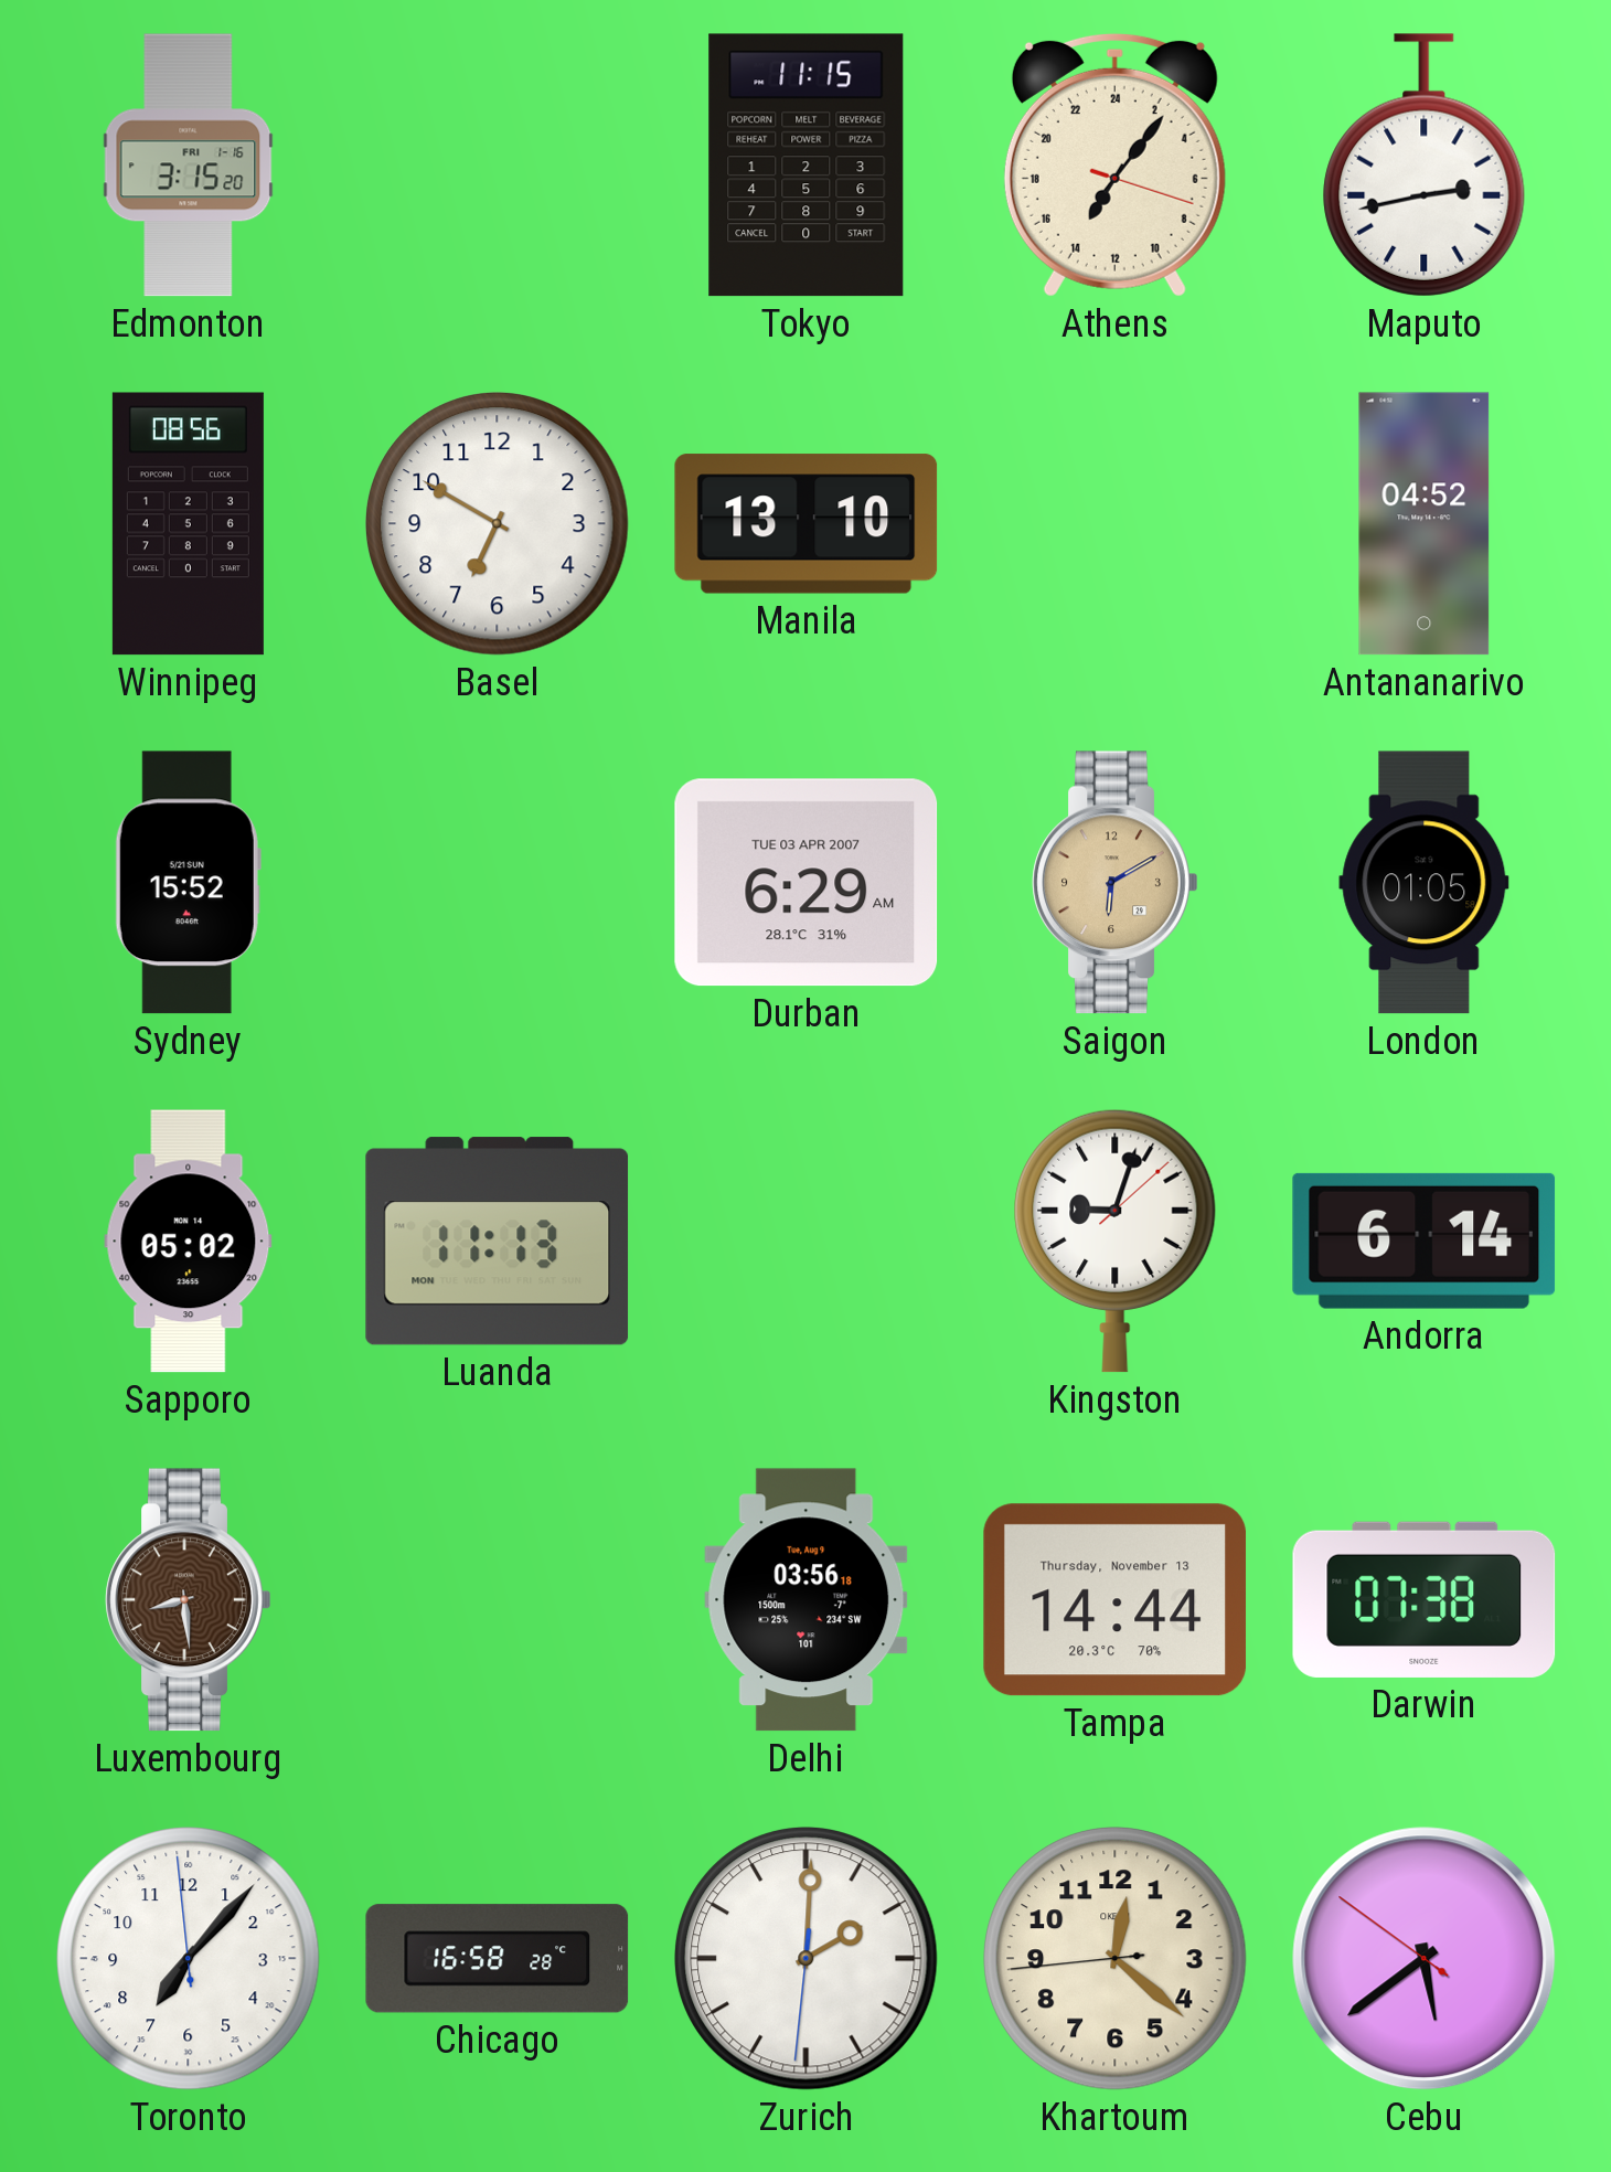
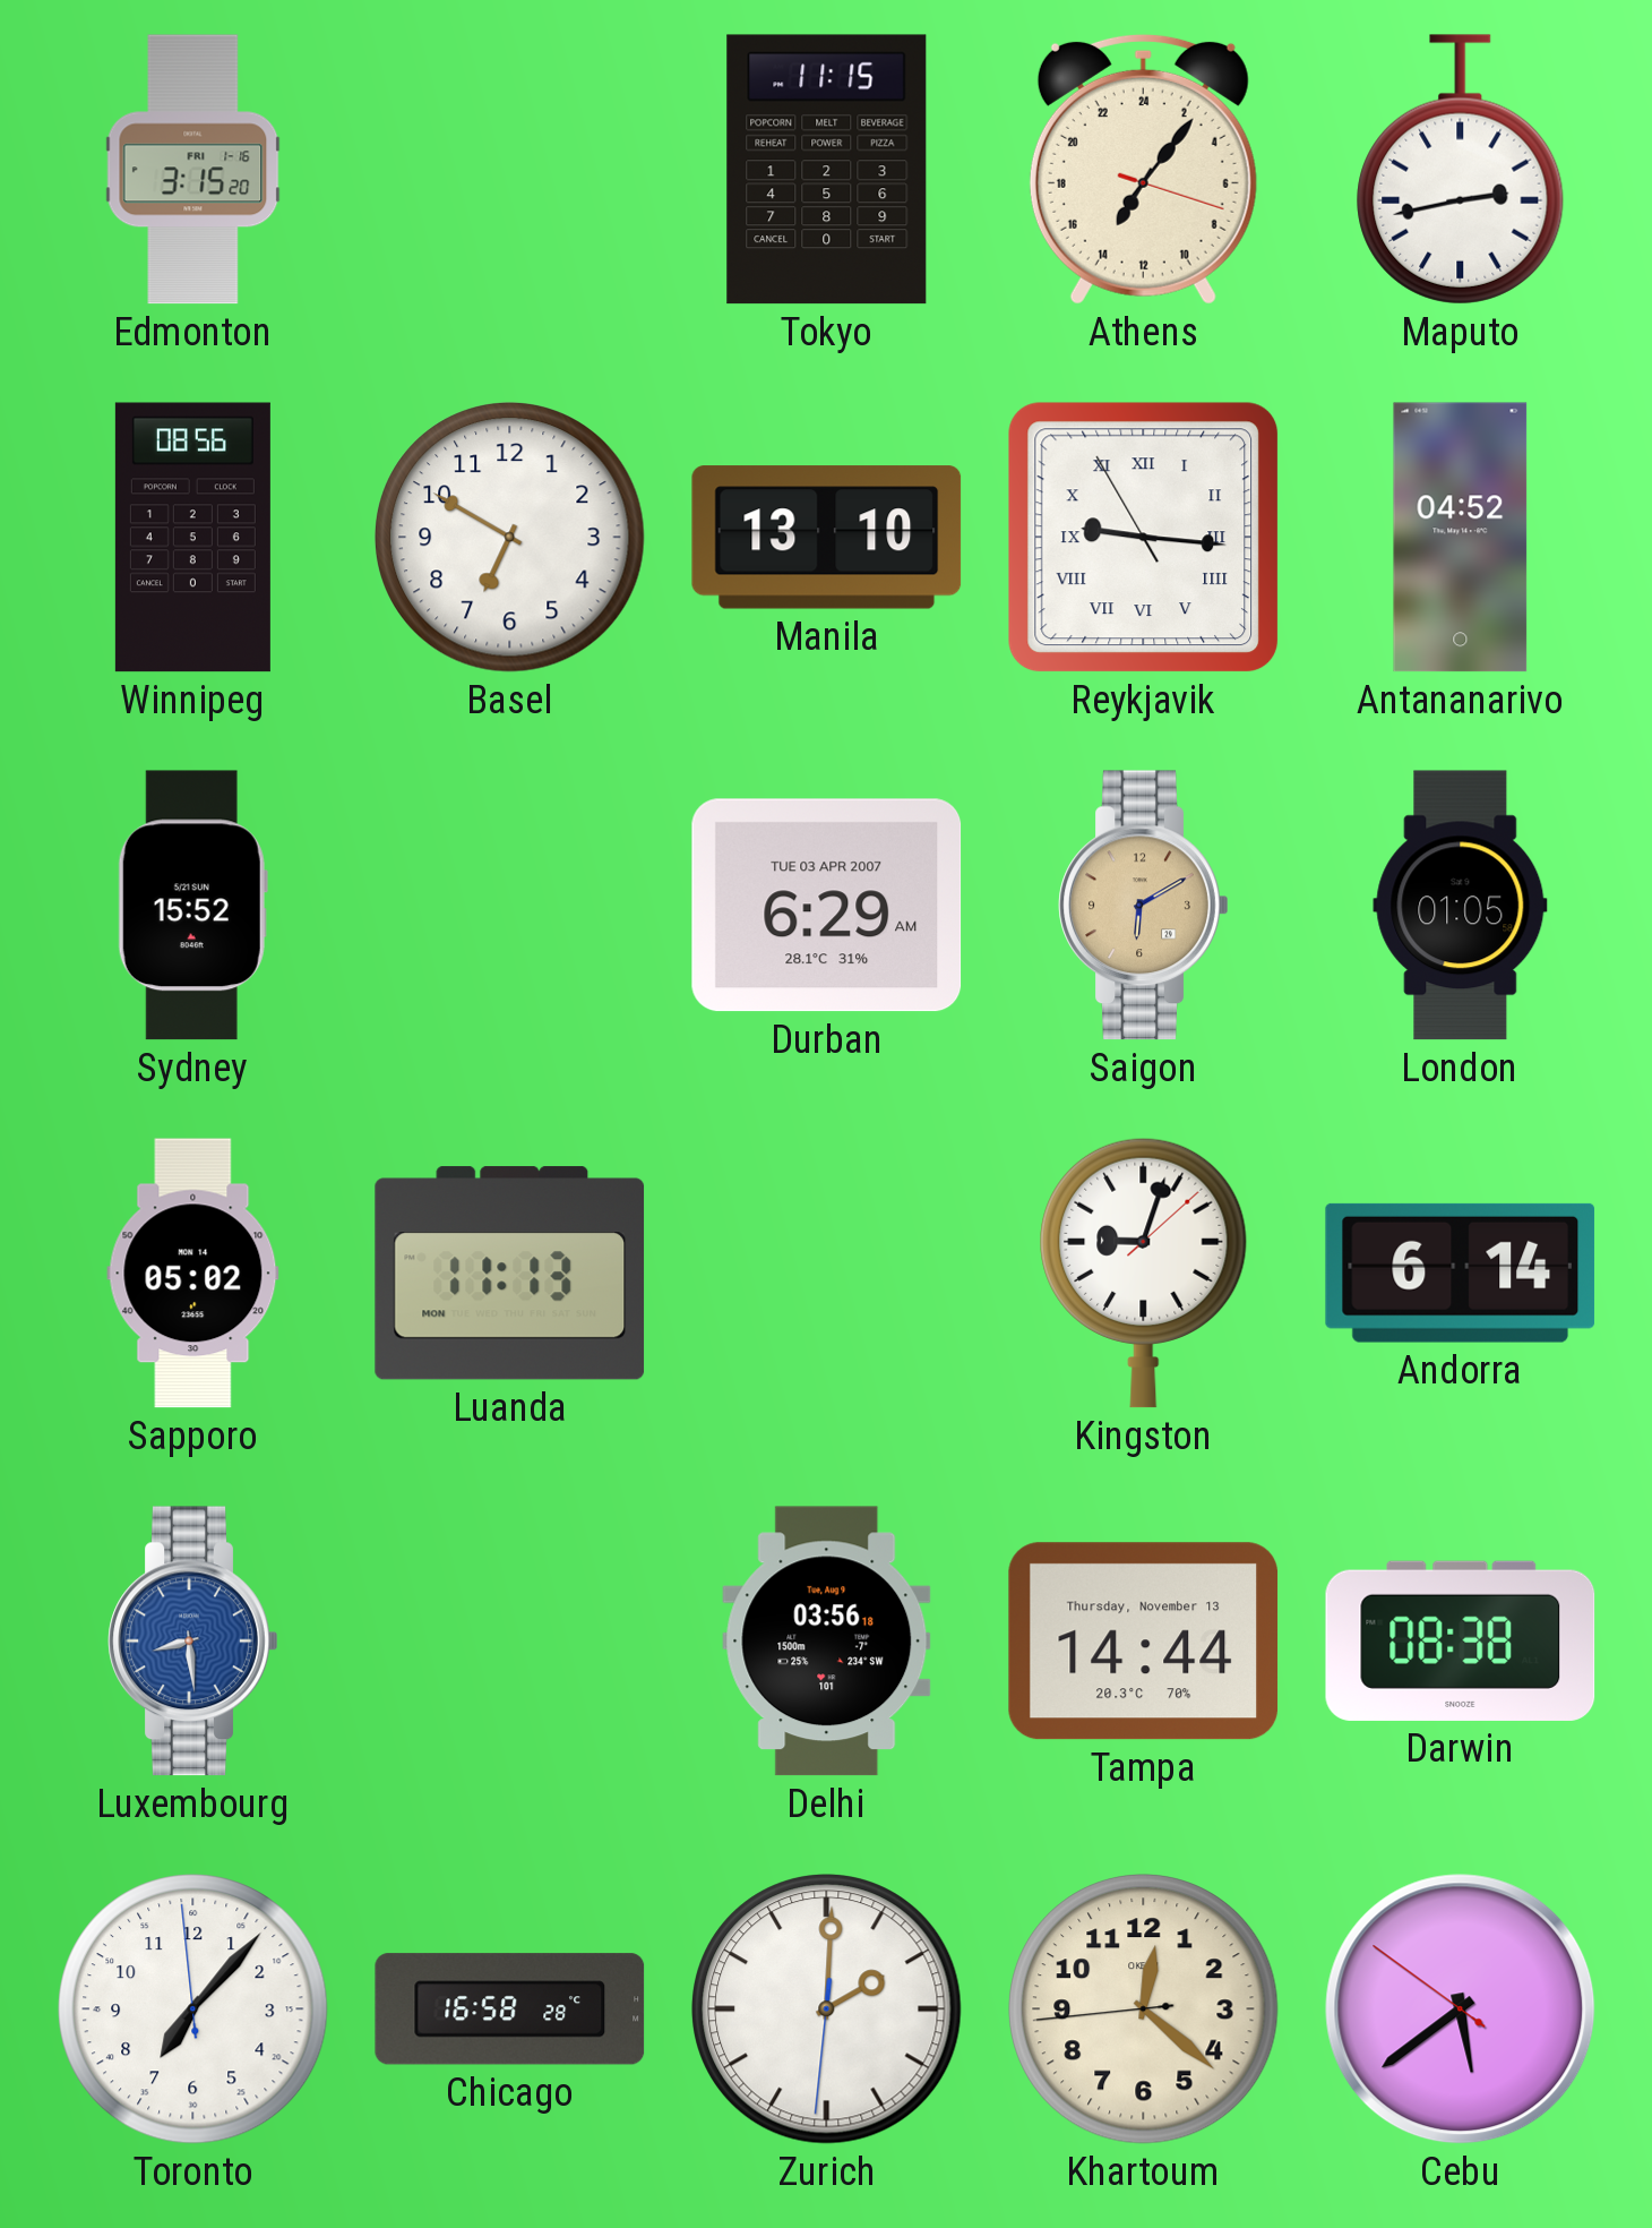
Reykjavik: none -> 9:15 (1144, 538)
Luxembourg dial: brown -> blue (193, 1642)
Darwin: 07:38 -> 08:38 (1461, 1640)
